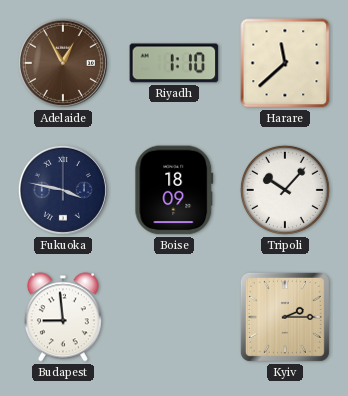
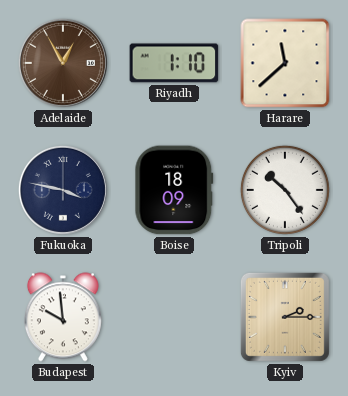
Tripoli: 10:07 -> 10:24 (285, 190)
Budapest: 8:59 -> 9:59 (63, 317)
